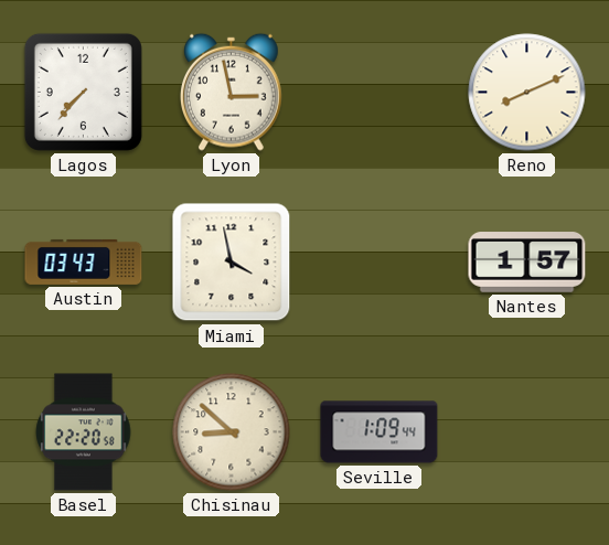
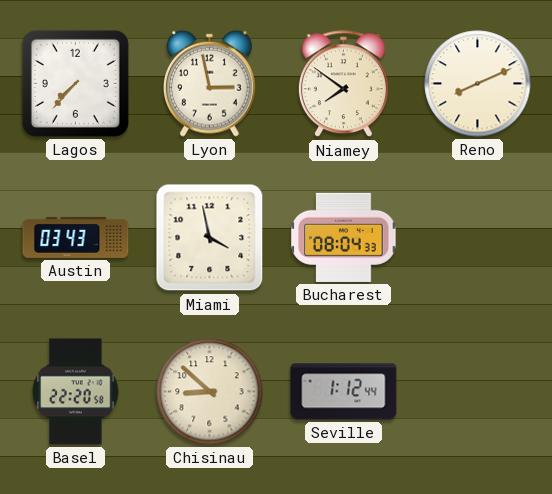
Niamey: none -> 7:51 (343, 84)
Bucharest: none -> 08:04 (344, 237)
Nantes: 1:57 -> none (527, 263)
Seville: 1:09 -> 1:12 (344, 392)
